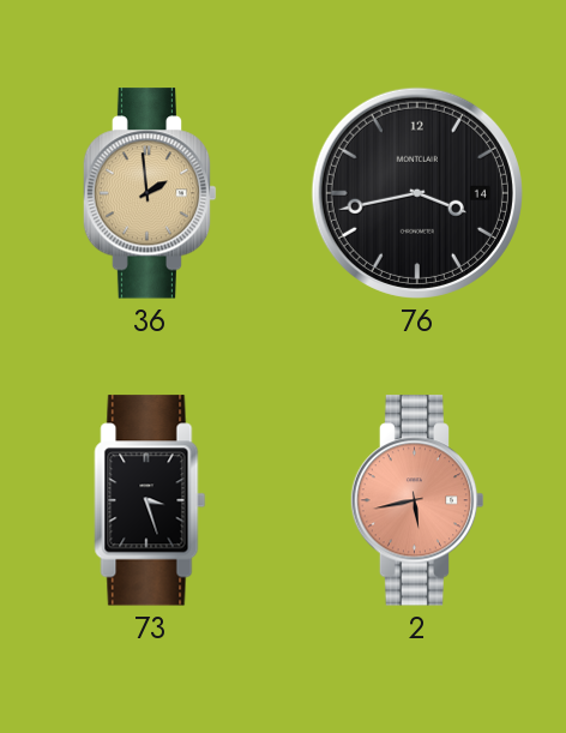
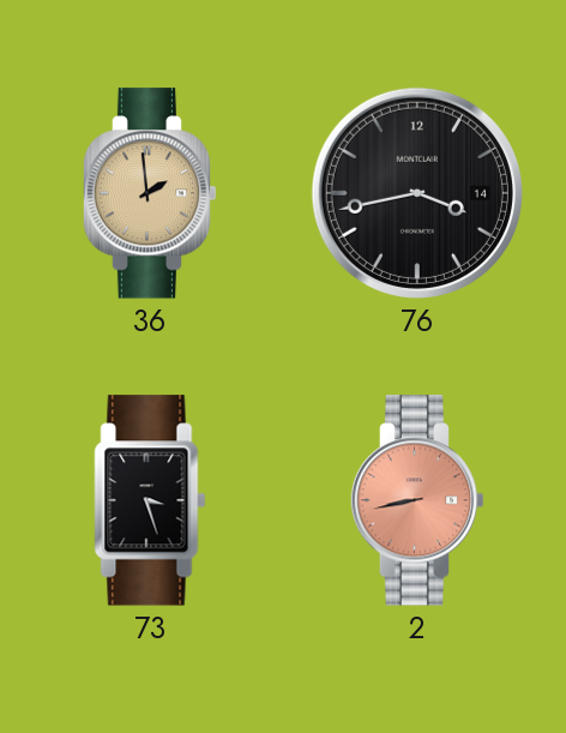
2: 5:43 -> 8:43 (417, 500)
